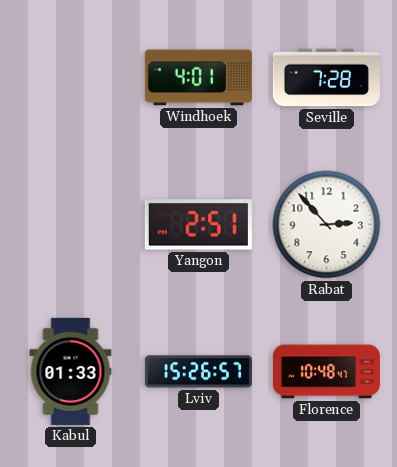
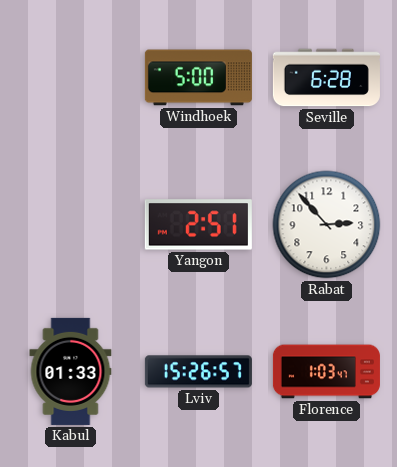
Windhoek: 4:01 -> 5:00 (198, 78)
Seville: 7:28 -> 6:28 (326, 78)
Florence: 10:48 -> 1:03 (326, 372)
